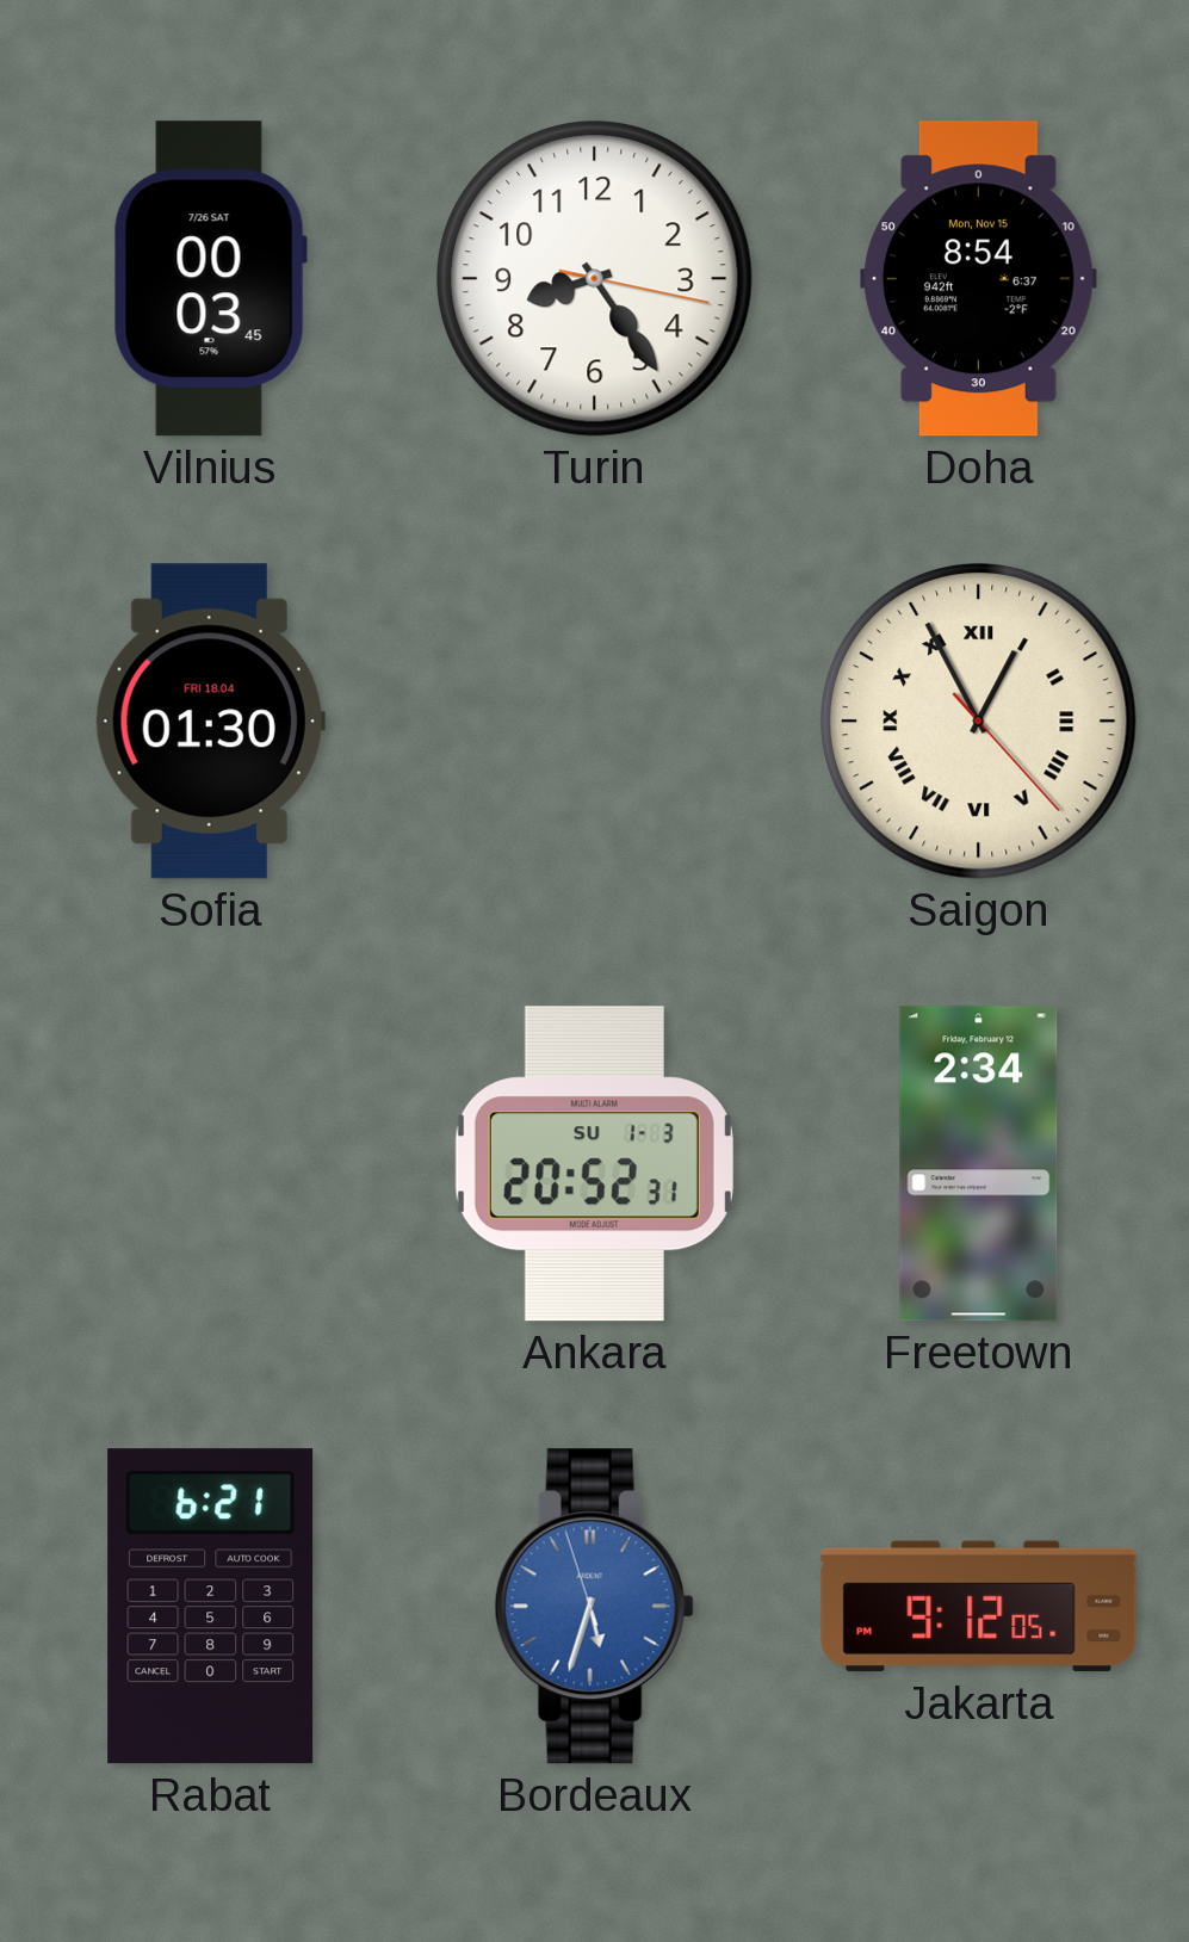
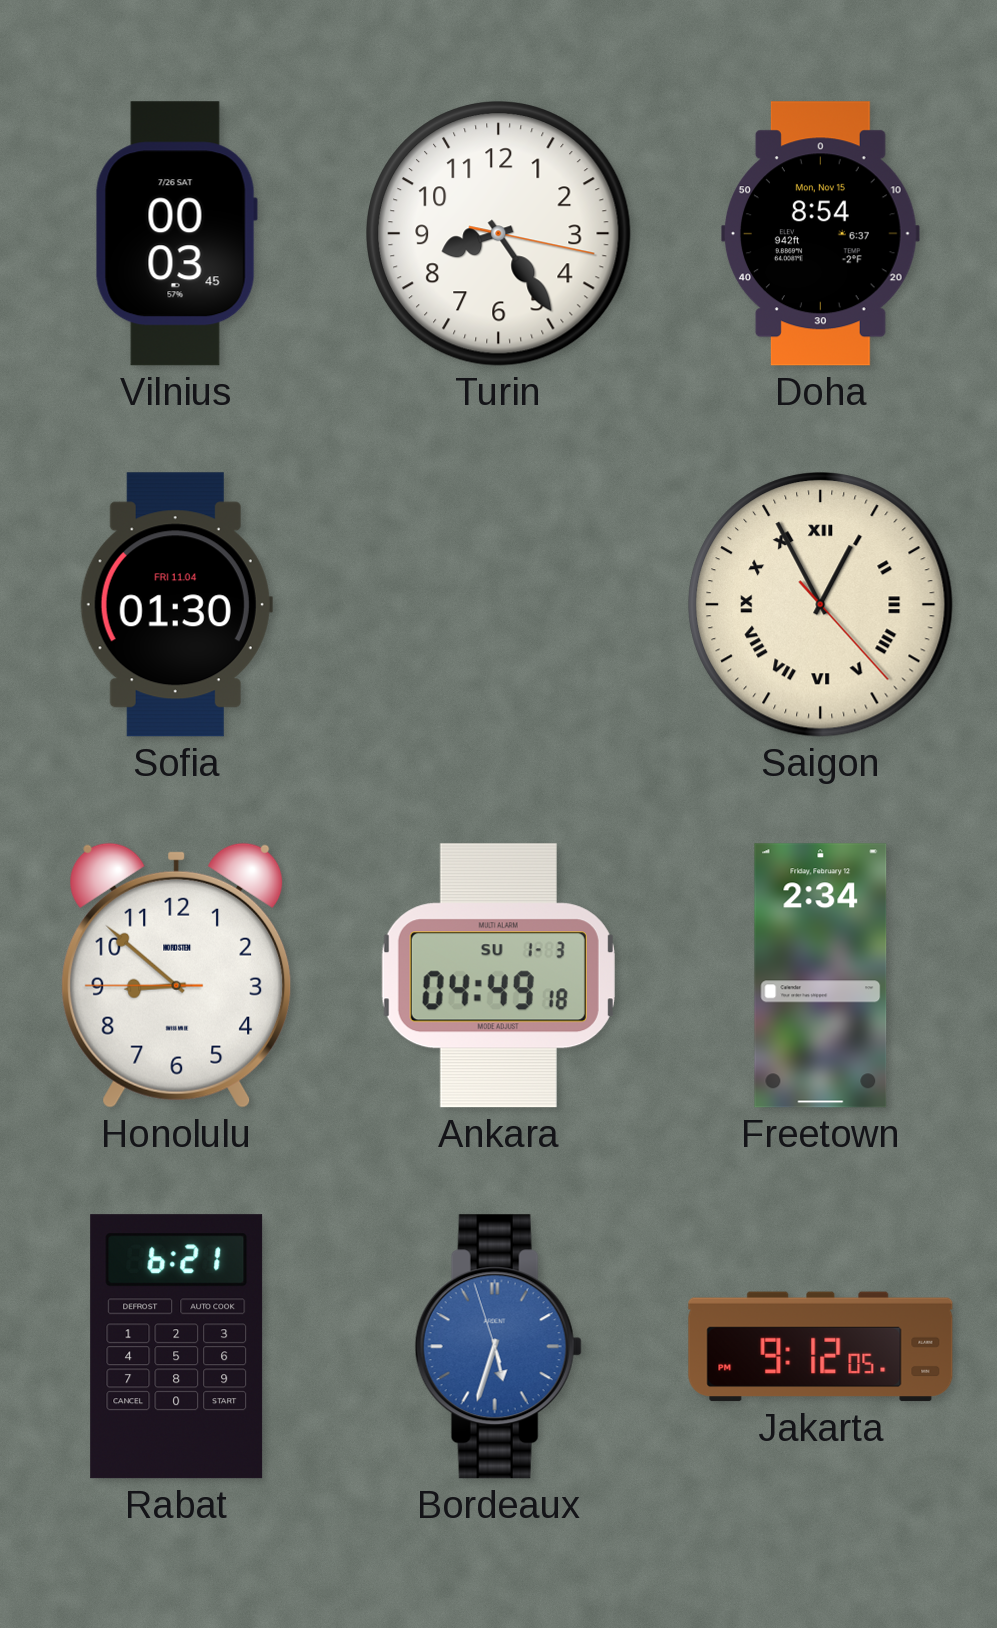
Sofia date: FRI 18.04 -> FRI 11.04 (176, 605)
Honolulu: none -> 8:51 (177, 975)
Ankara: 20:52 -> 04:49 (498, 976)
